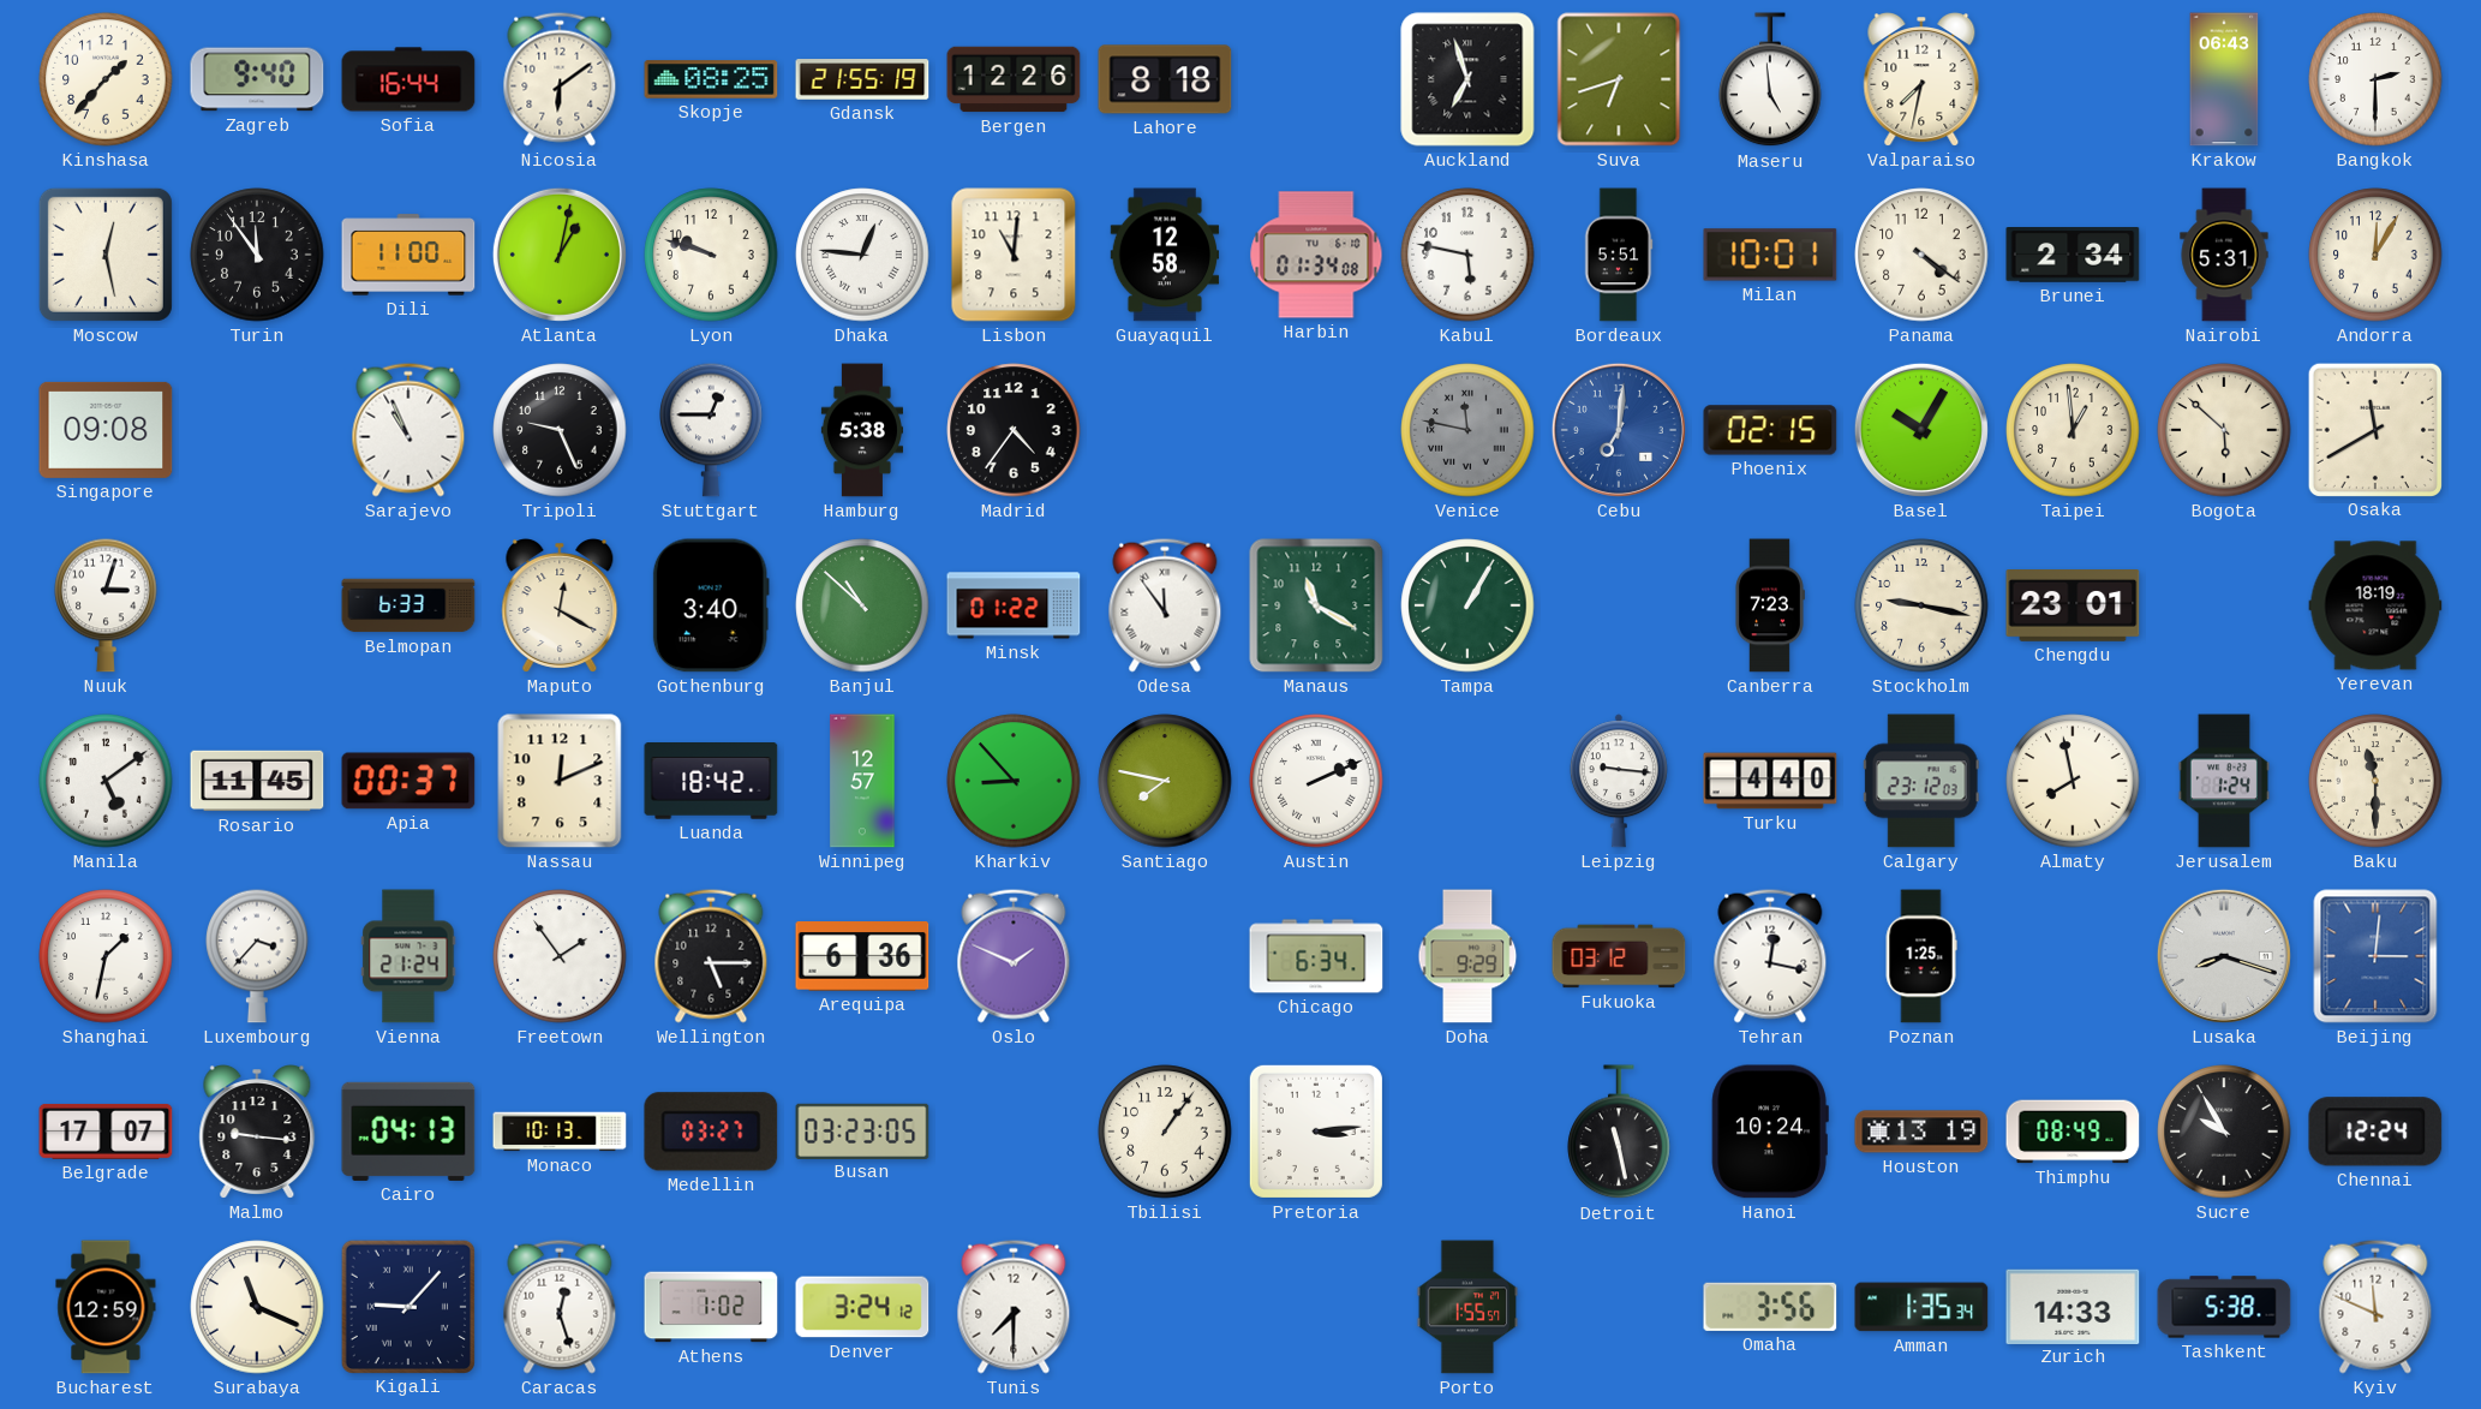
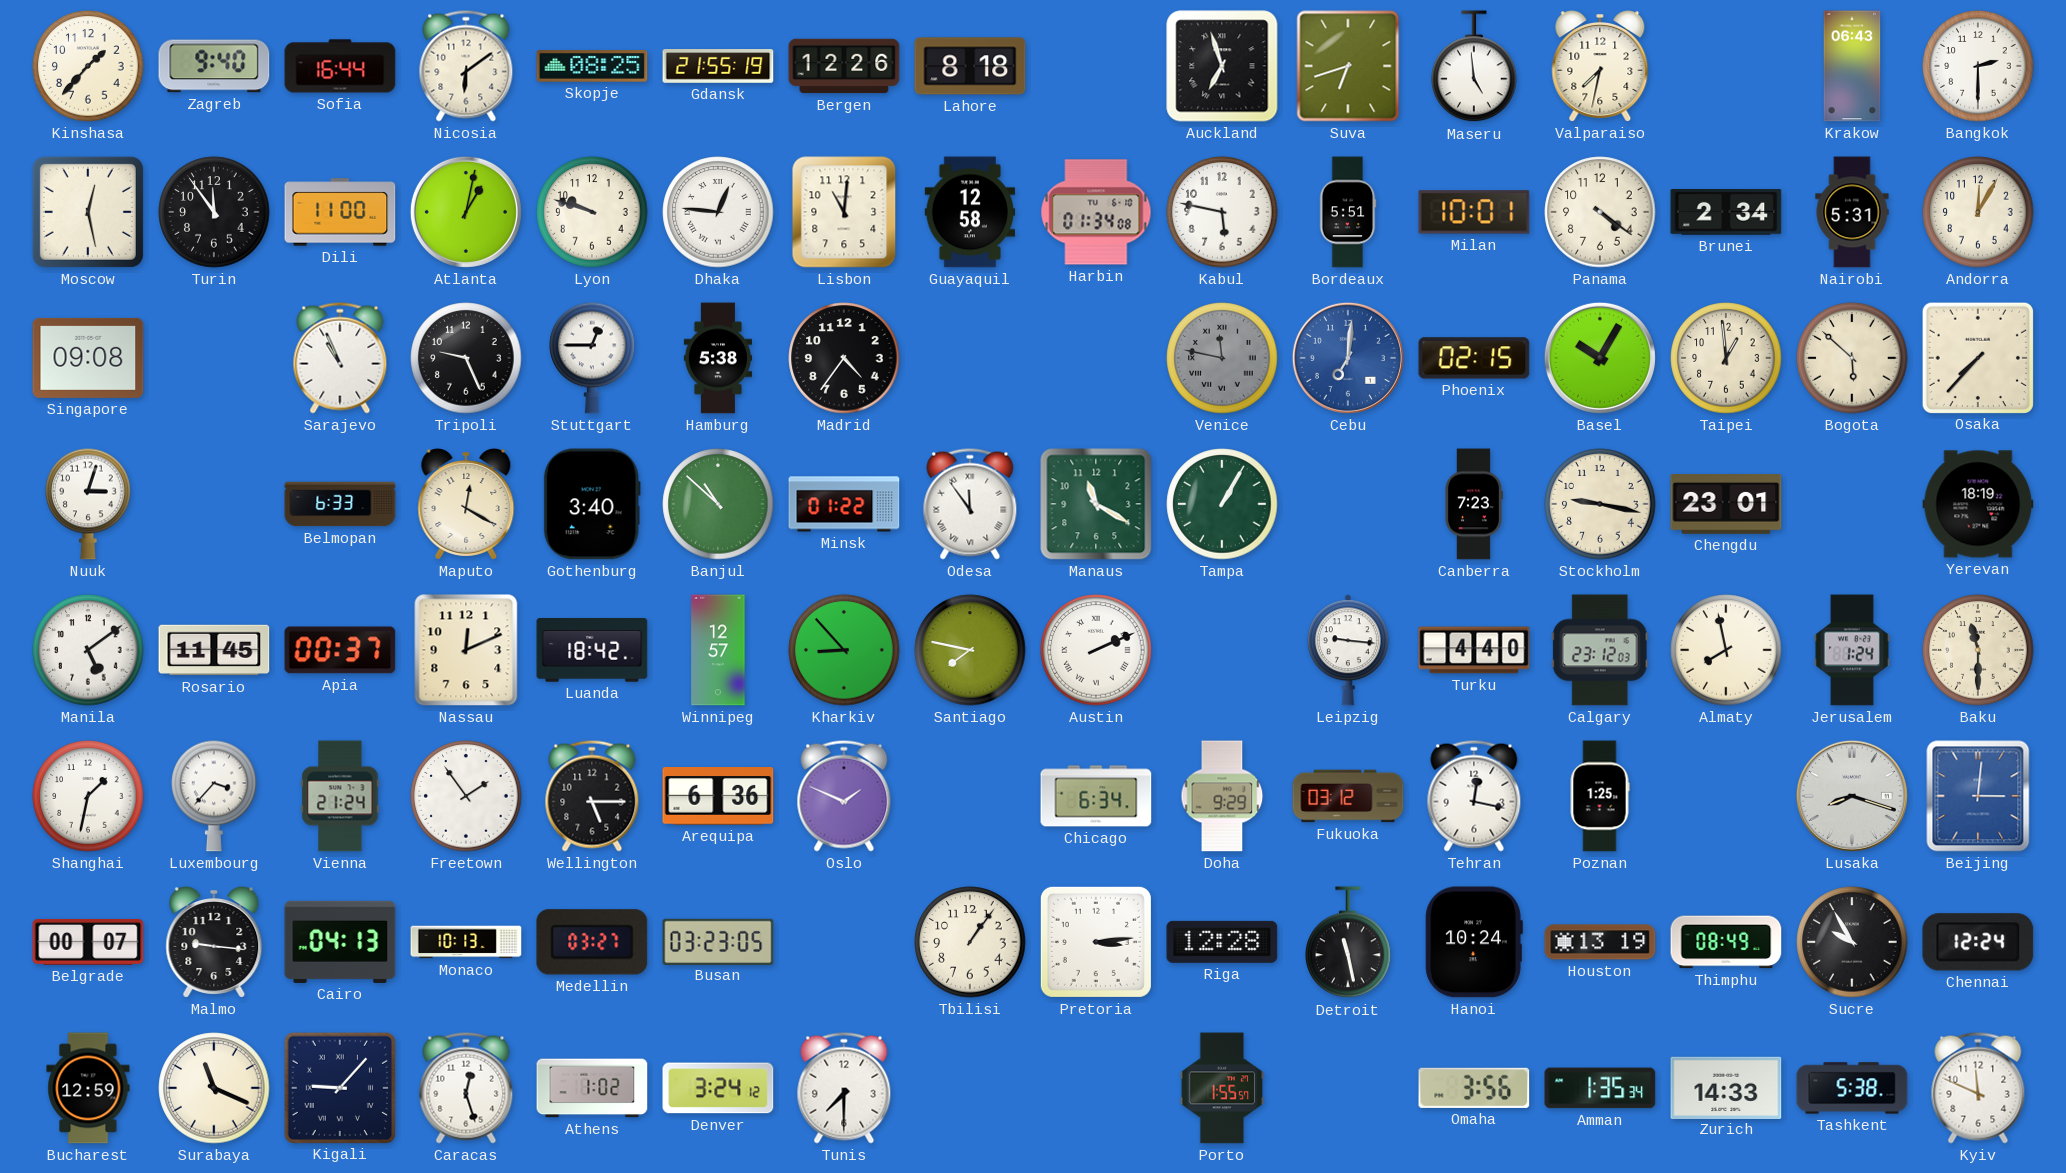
Osaka: 11:40 -> 7:37 (1977, 357)
Belgrade: 17:07 -> 00:07 (88, 942)
Riga: none -> 12:28 (1222, 942)
